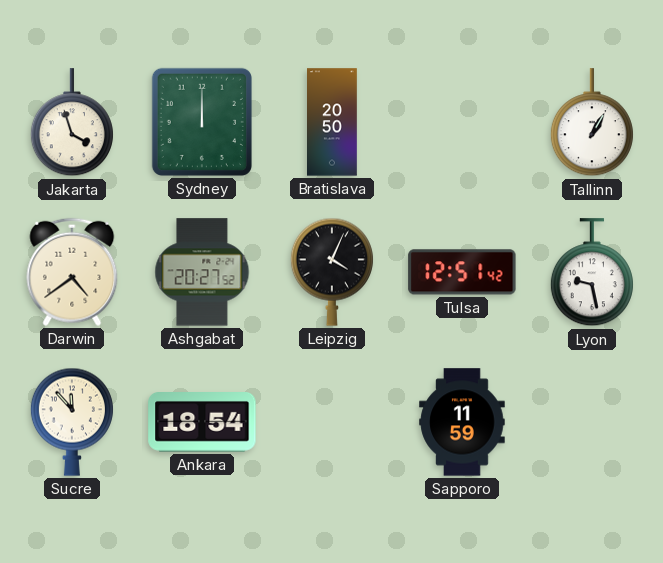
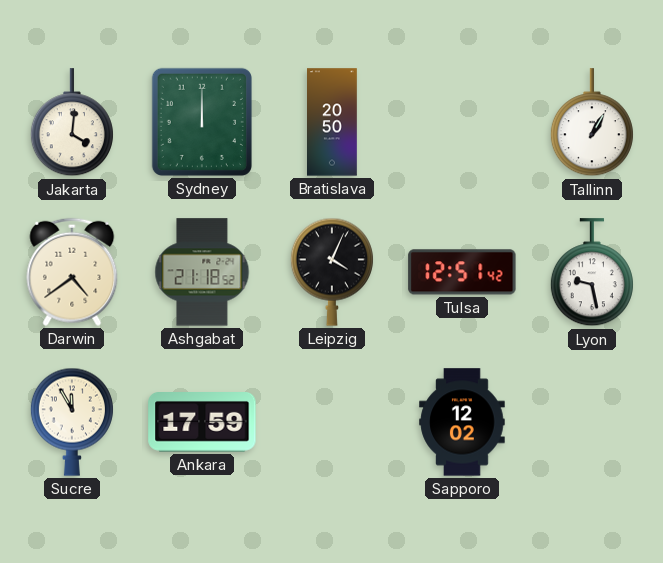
Jakarta: 3:57 -> 4:01 (72, 123)
Ashgabat: 20:27 -> 21:18 (202, 272)
Sucre: 11:53 -> 11:55 (72, 422)
Ankara: 18:54 -> 17:59 (202, 423)
Sapporo: 11:59 -> 12:02 (462, 422)
